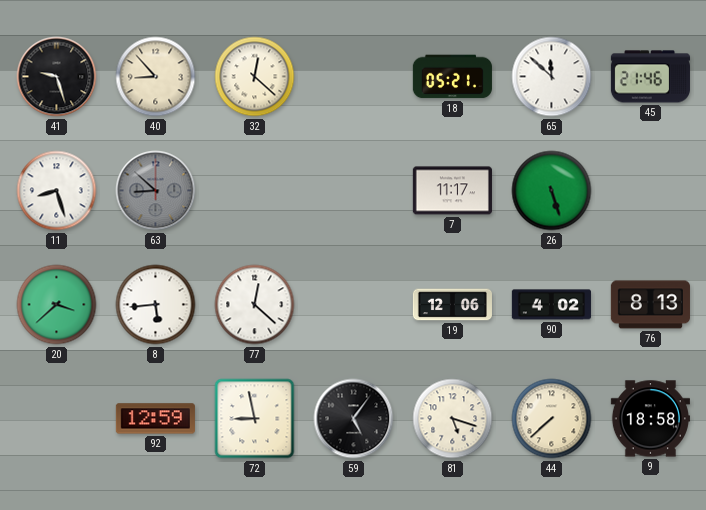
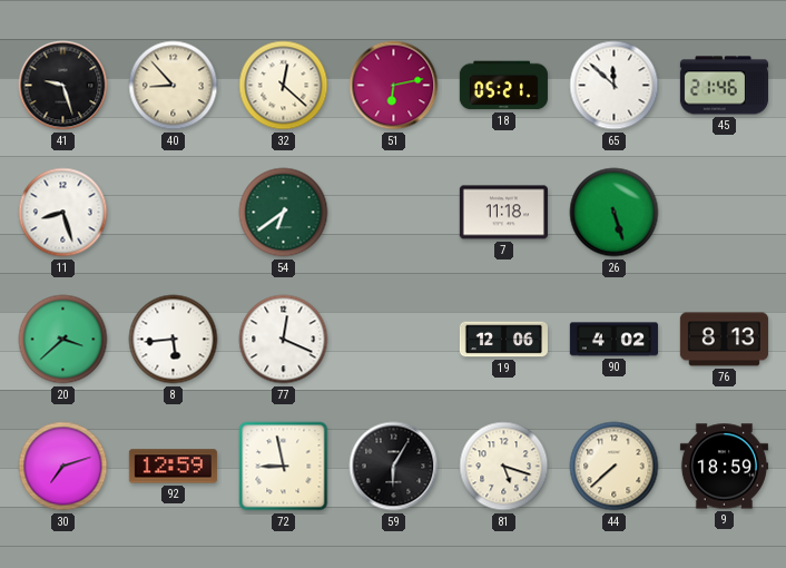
51: none -> 6:13 (394, 86)
63: 8:52 -> none (156, 191)
54: none -> 6:39 (284, 213)
7: 11:17 -> 11:18 (503, 213)
77: 12:22 -> 12:19 (284, 340)
30: none -> 7:12 (63, 467)
59: 5:06 -> 6:05 (394, 467)
9: 18:58 -> 18:59 (724, 467)
